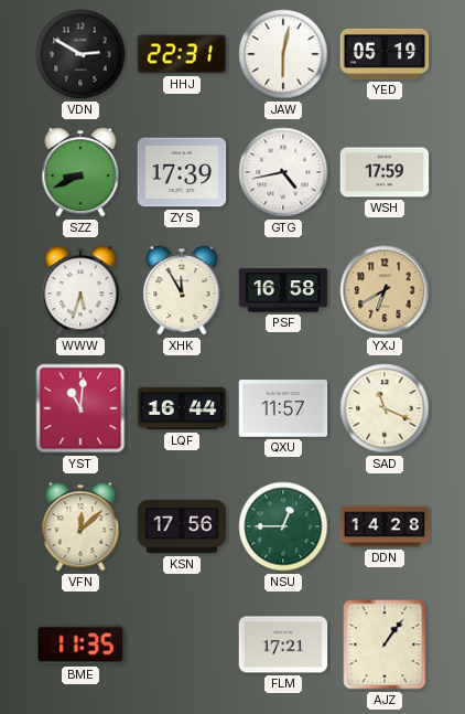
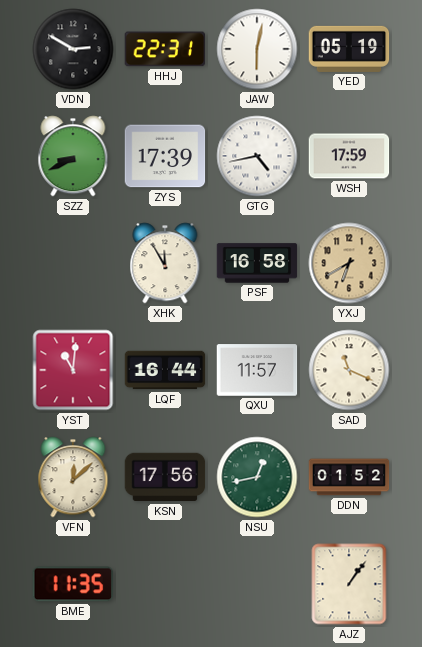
WWW: 5:33 -> none (80, 290)
NSU: 12:45 -> 12:43 (257, 477)
DDN: 14:28 -> 01:52 (349, 477)
FLM: 17:21 -> none (283, 644)
